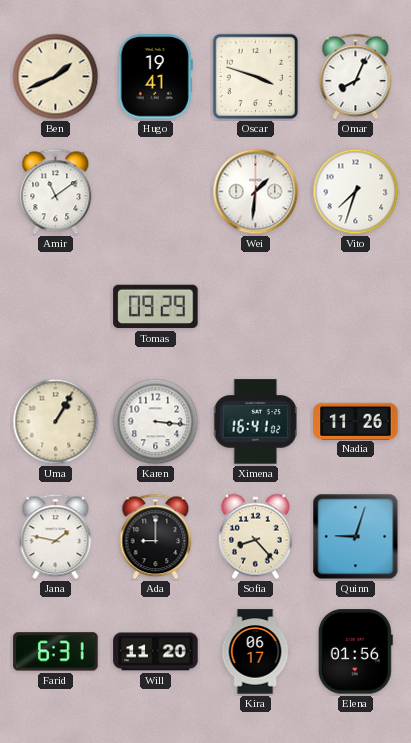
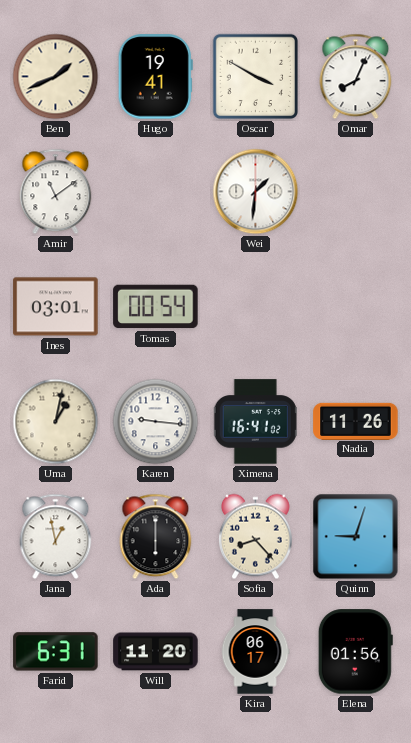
Oscar: 3:48 -> 3:50 (256, 77)
Vito: 7:33 -> none (356, 192)
Ines: none -> 03:01 (56, 307)
Tomas: 09:29 -> 00:54 (156, 307)
Uma: 1:05 -> 1:02 (56, 422)
Karen: 3:16 -> 9:16 (156, 422)
Jana: 1:47 -> 12:58 (56, 537)
Ada: 9:00 -> 6:00 (156, 537)
